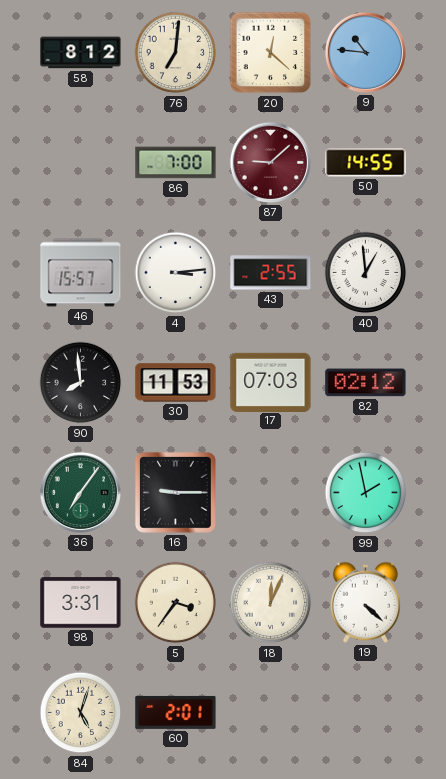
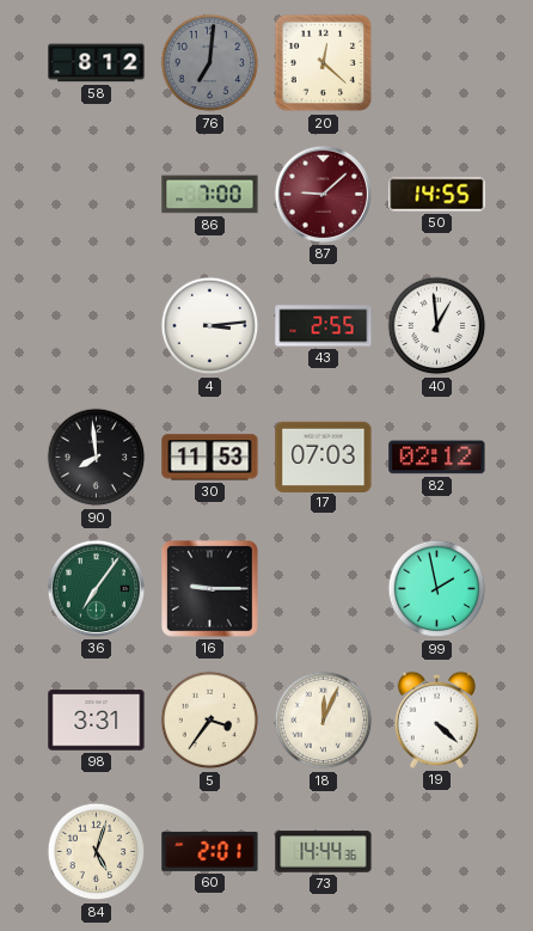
76 dial: cream -> grey (210, 63)
9: 10:46 -> none (365, 52)
46: 15:57 -> none (81, 273)
73: none -> 14:44 (324, 852)
